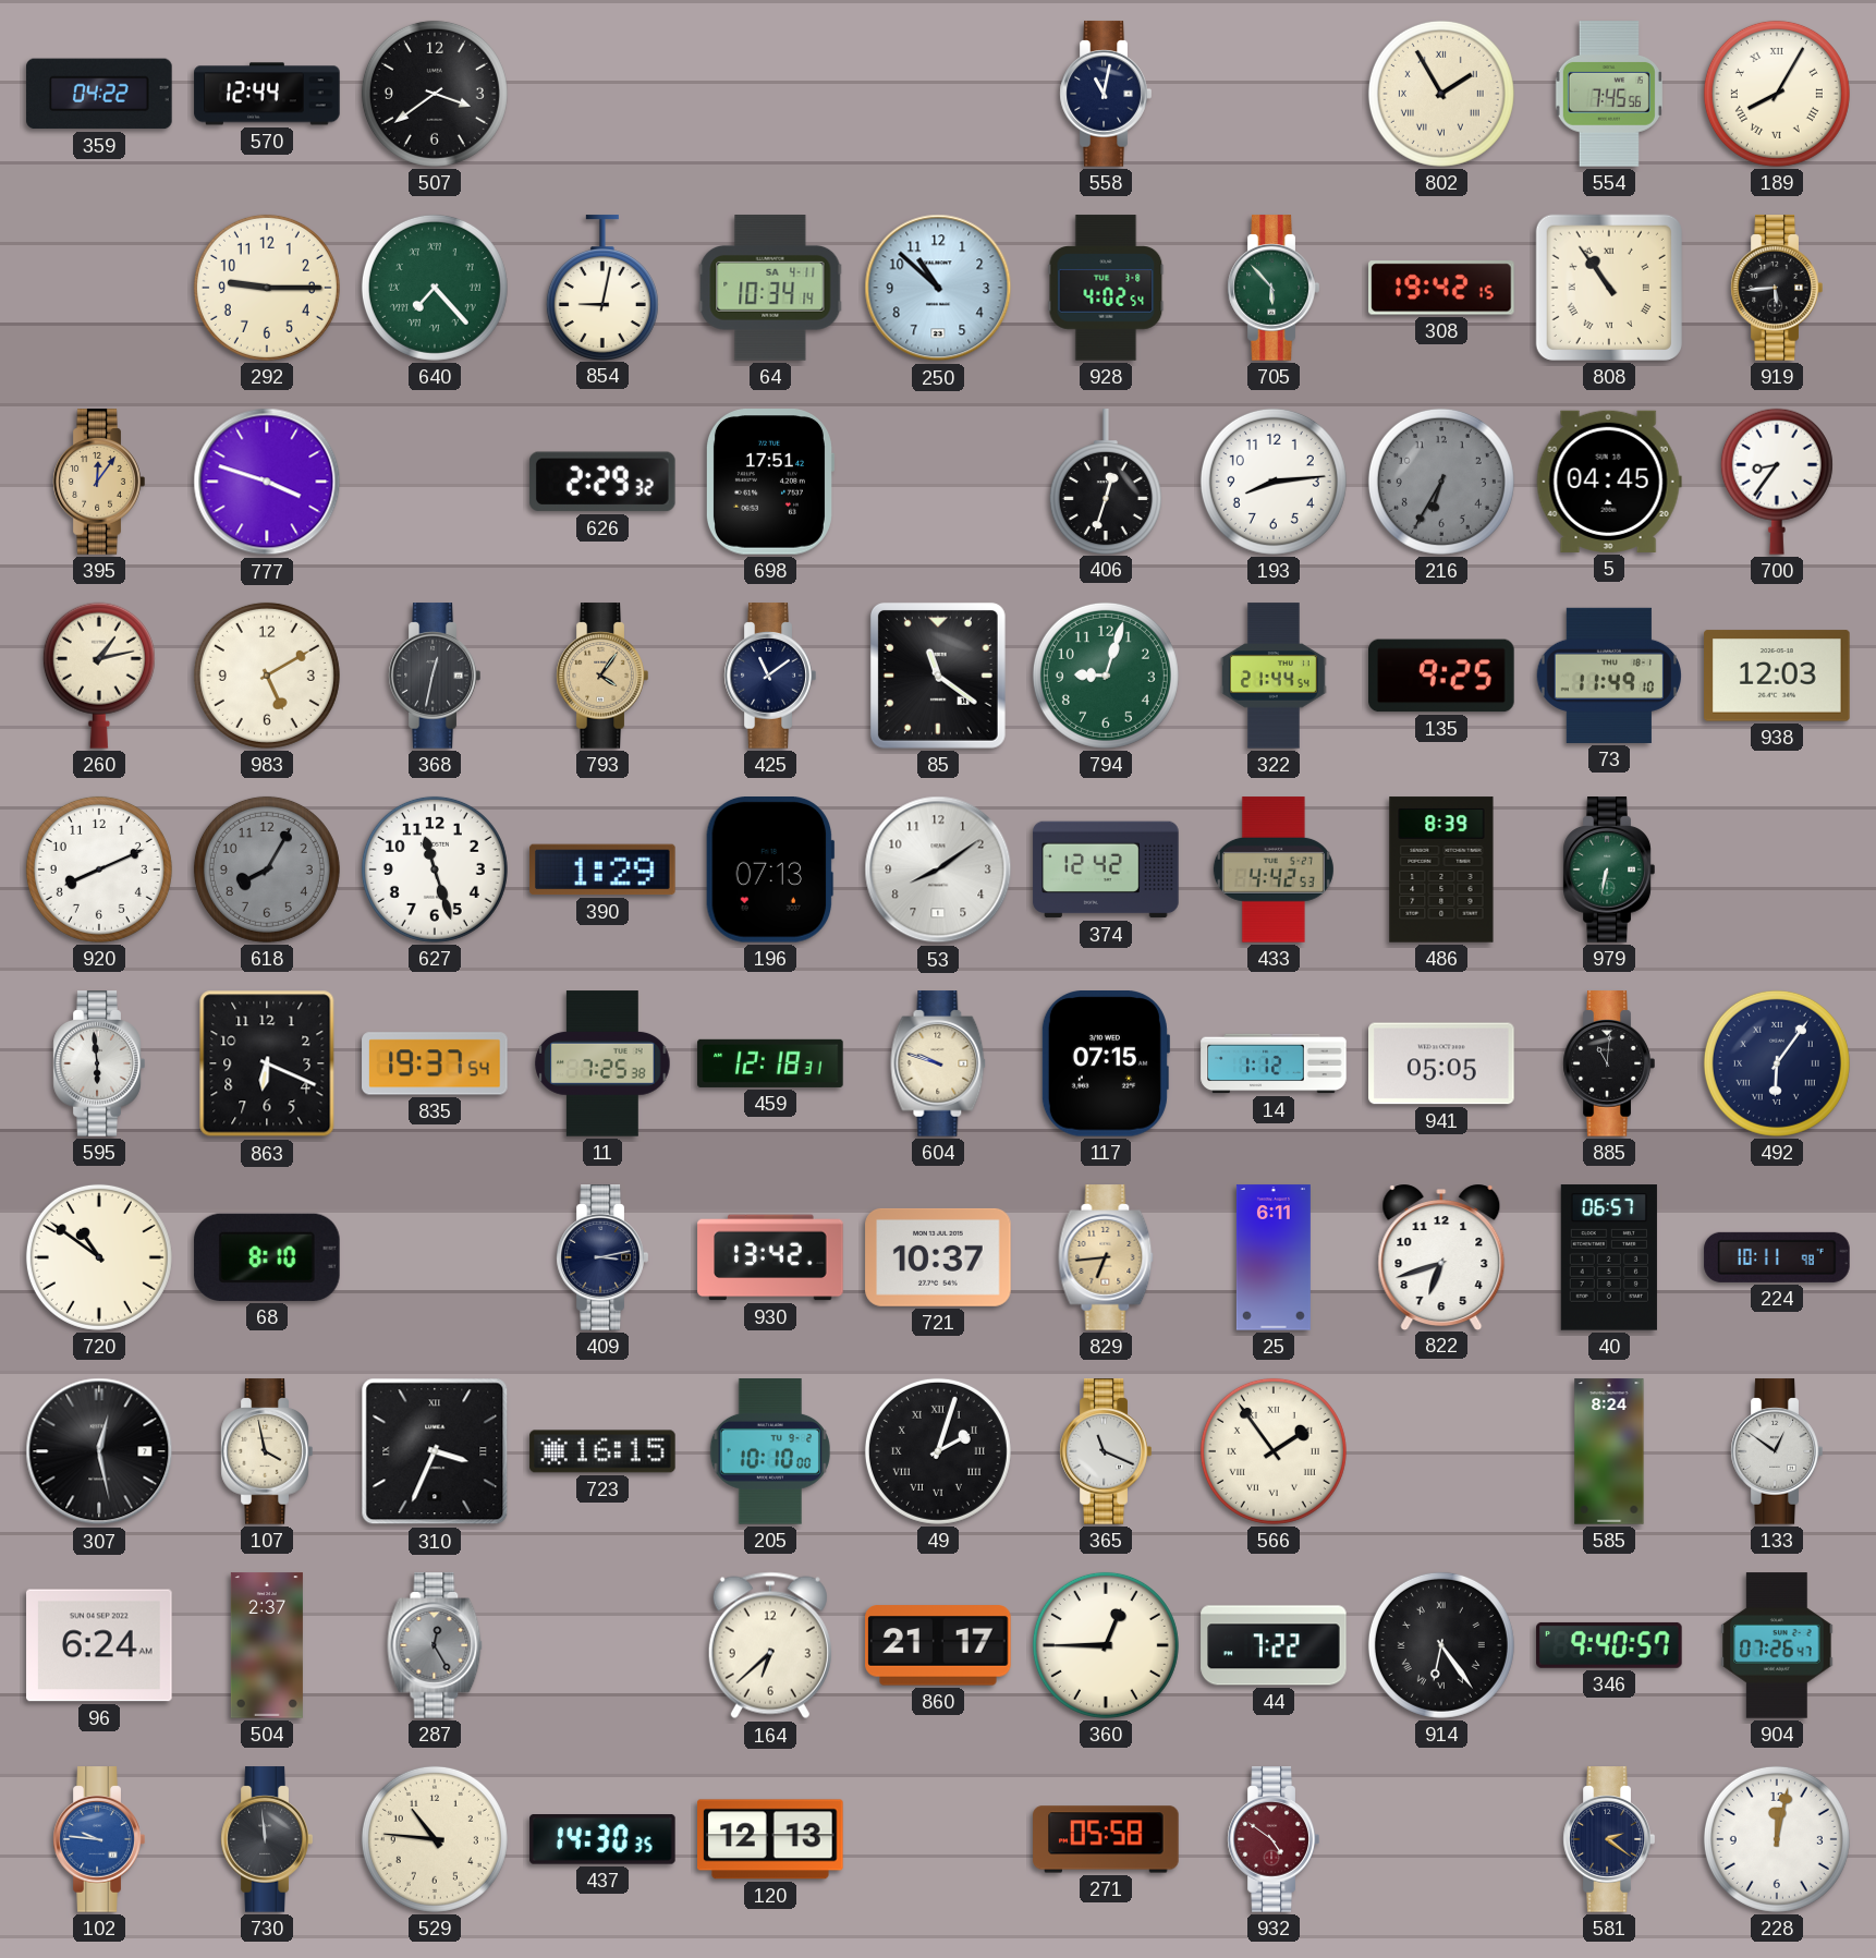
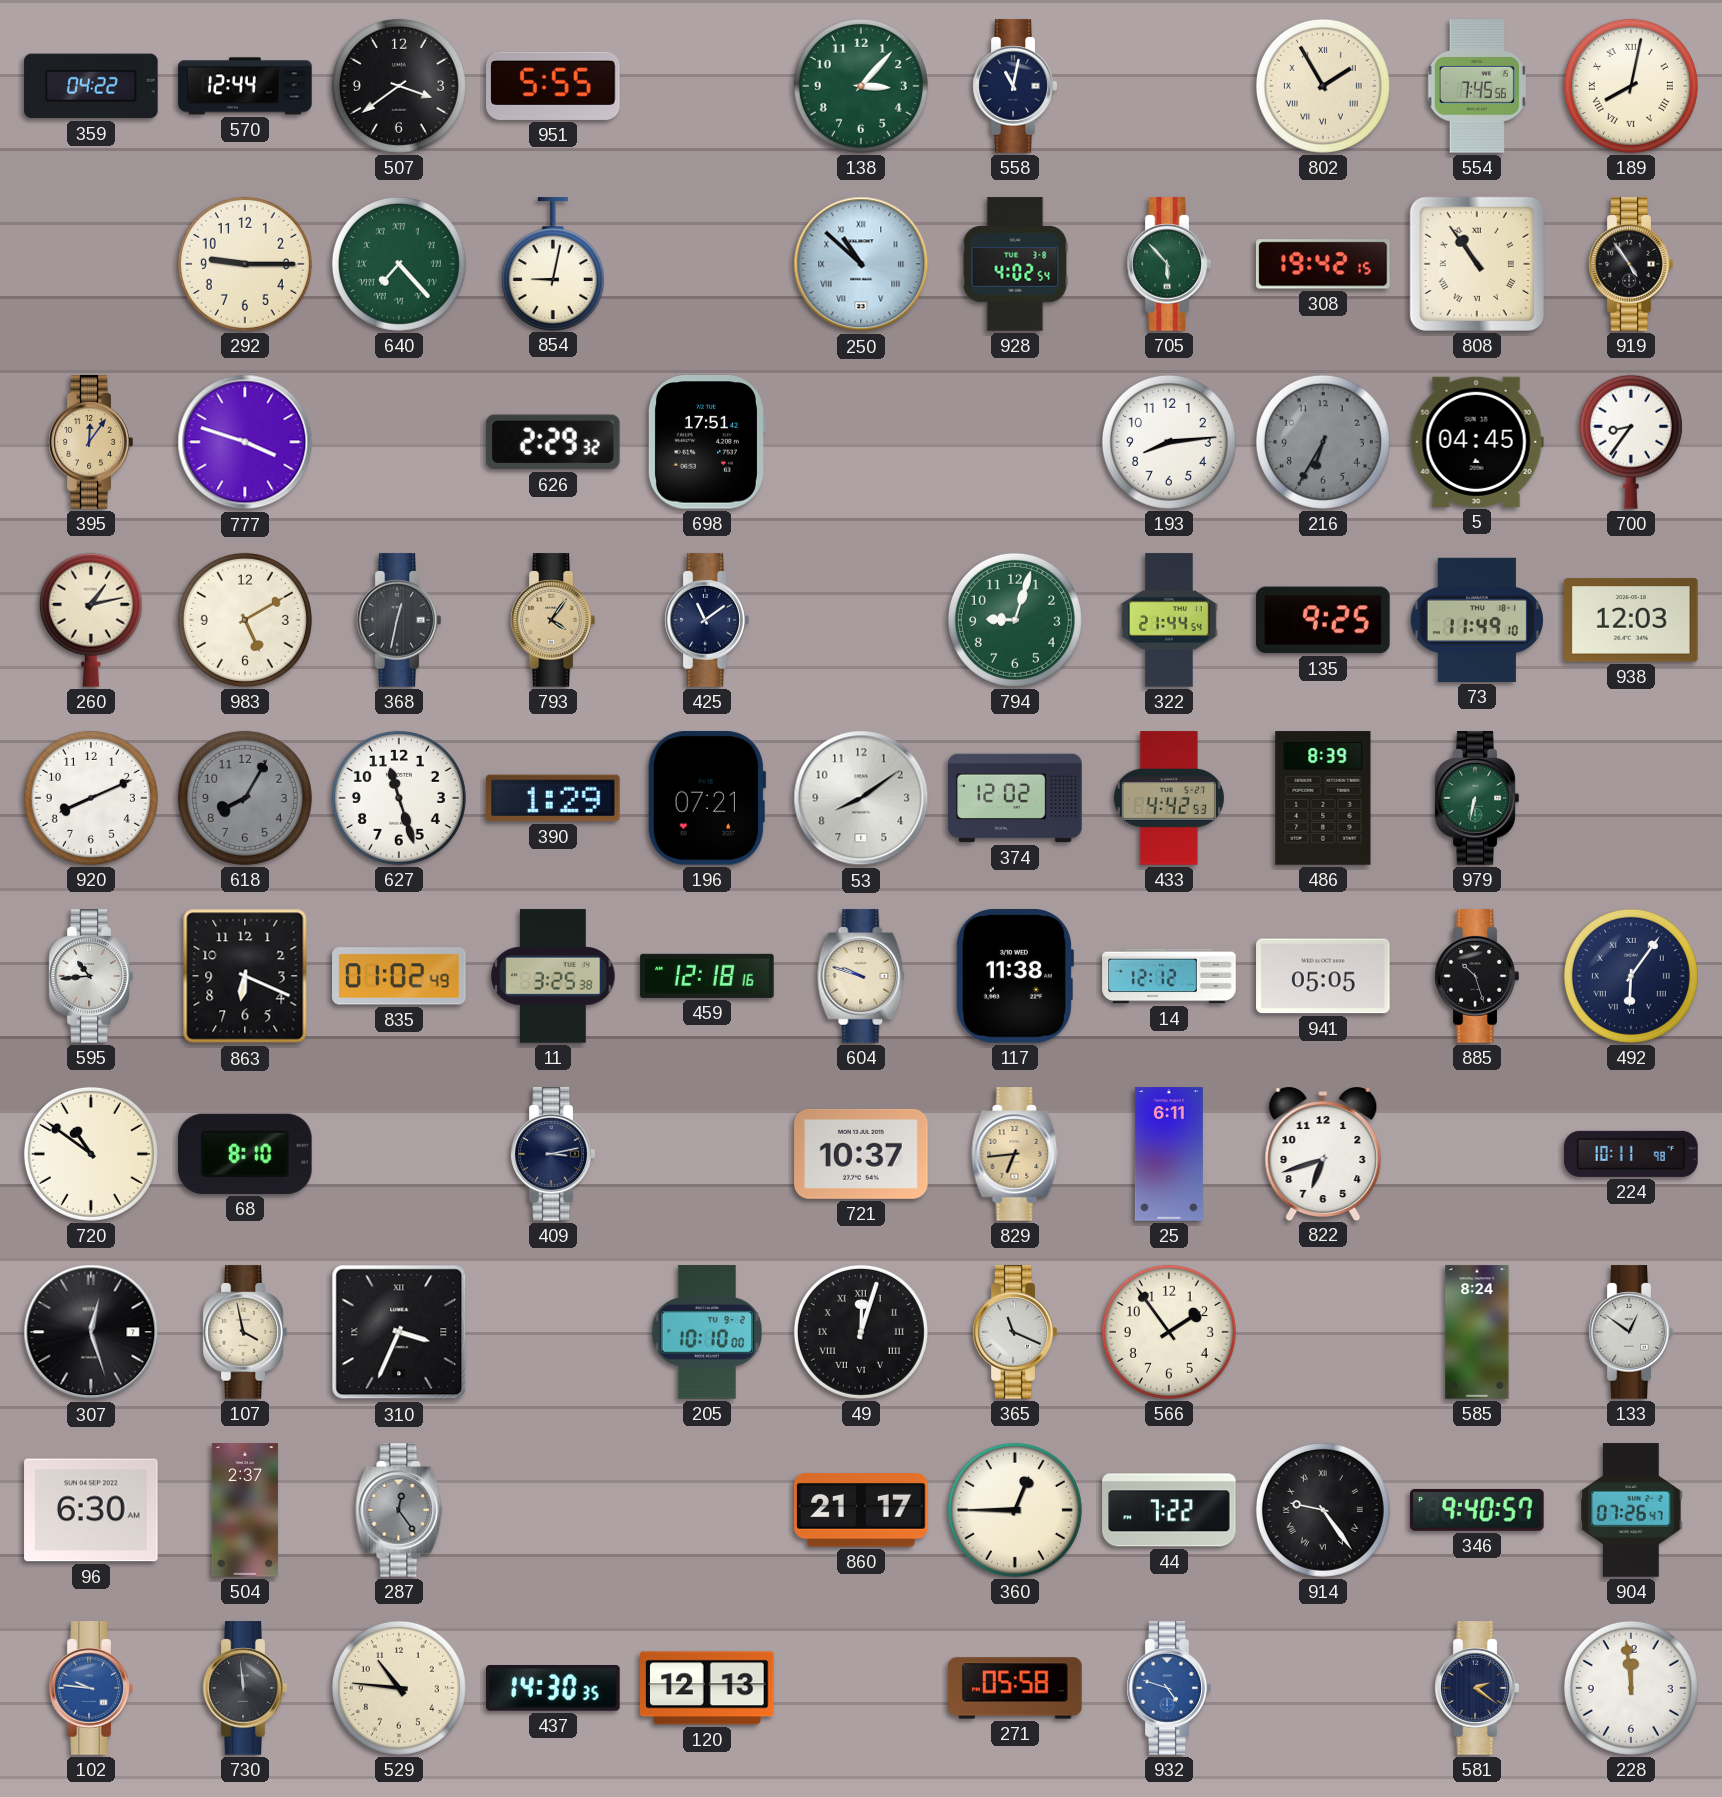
951: none -> 5:55 (553, 86)
138: none -> 3:07 (861, 86)
189: 8:05 -> 8:02 (1631, 86)
64: 10:34 -> none (770, 288)
250 numerals: Arabic -> Roman (861, 264)
919: 5:44 -> 4:54 (1631, 264)
406: 12:33 -> none (1106, 482)
85: 11:21 -> none (938, 676)
196: 07:13 -> 07:21 (707, 799)
374: 12:42 -> 12:02 (1015, 798)
595: 5:59 -> 10:44 (91, 976)
835: 19:37 -> 01:02 (399, 976)
11: 7:25 -> 3:25 (553, 976)
459: 12:18:31 -> 12:18:16 (707, 976)
117: 07:15 -> 11:38 (1014, 977)
14: 1:12 -> 12:12 (1169, 976)
885: 11:01 -> 10:27 (1477, 976)
930: 13:42 -> none (770, 1257)
40: 06:57 -> none (1609, 1257)
307: 12:28 -> 12:27 (91, 1332)
723: 16:15 -> none (602, 1451)
49: 2:03 -> 12:03 (861, 1332)
566 numerals: Roman -> Arabic (1169, 1332)
96: 6:24 -> 6:30 (91, 1510)
287: 12:25 -> 12:24 (399, 1510)
164: 6:38 -> none (770, 1645)
914: 6:24 -> 9:24 (1323, 1510)
932: 4:51 -> 4:48 (1169, 1688)
932 dial: burgundy -> blue (1169, 1688)
228: 12:02 -> 11:59 (1631, 1688)
